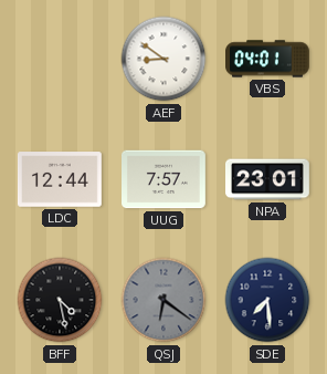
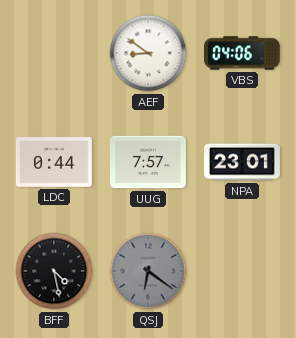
VBS: 04:01 -> 04:06 (243, 53)
LDC: 12:44 -> 0:44 (54, 162)
SDE: 7:29 -> none (267, 300)
